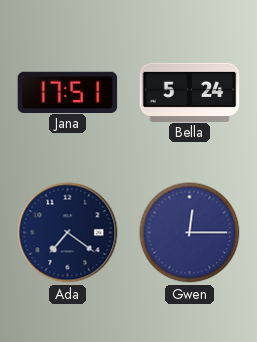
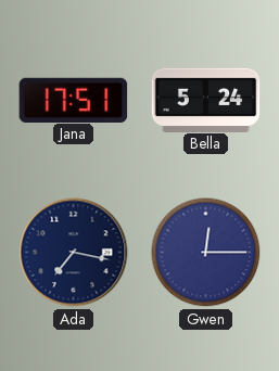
Ada: 7:21 -> 7:17 (74, 253)
